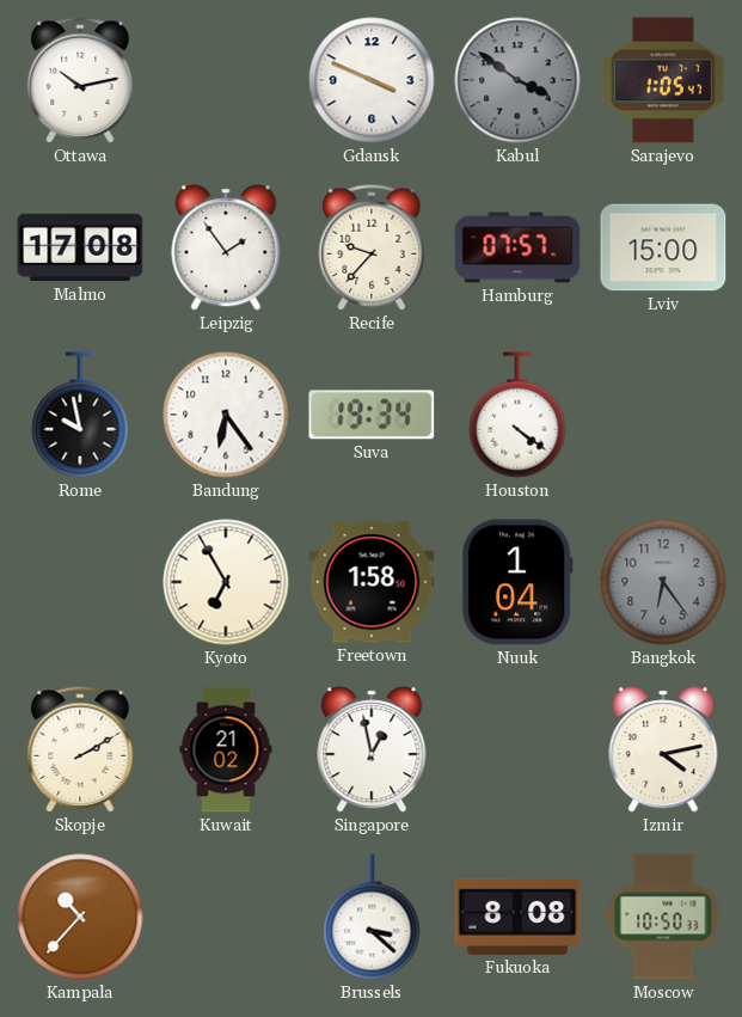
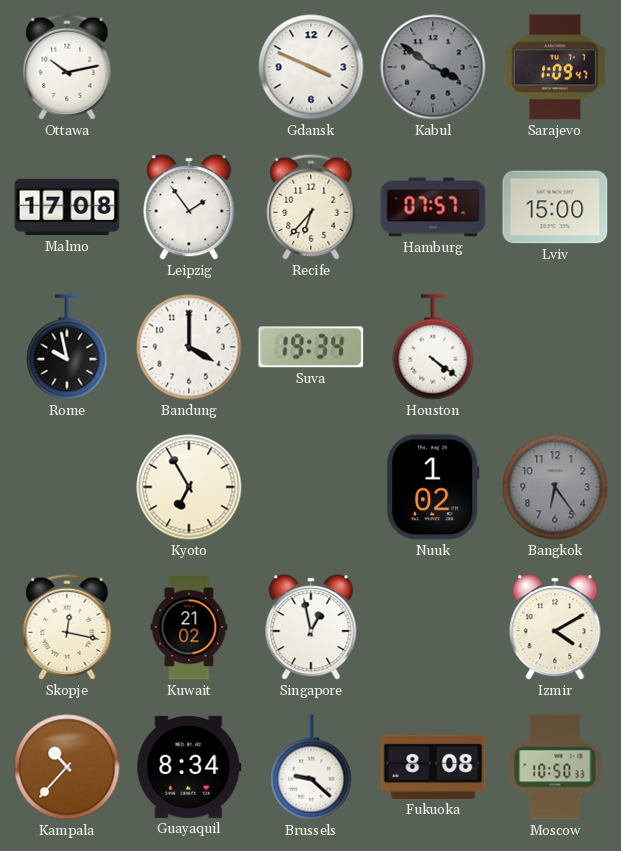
Sarajevo: 1:05 -> 1:09 (555, 67)
Recife: 9:37 -> 6:37 (311, 207)
Bandung: 6:24 -> 4:00 (189, 347)
Freetown: 1:58 -> none (372, 582)
Nuuk: 1:04 -> 1:02 (433, 487)
Skopje: 2:10 -> 12:17 (67, 627)
Izmir: 4:13 -> 4:10 (555, 627)
Guayaquil: none -> 8:34 (189, 767)
Brussels: 3:22 -> 9:22 (311, 767)
